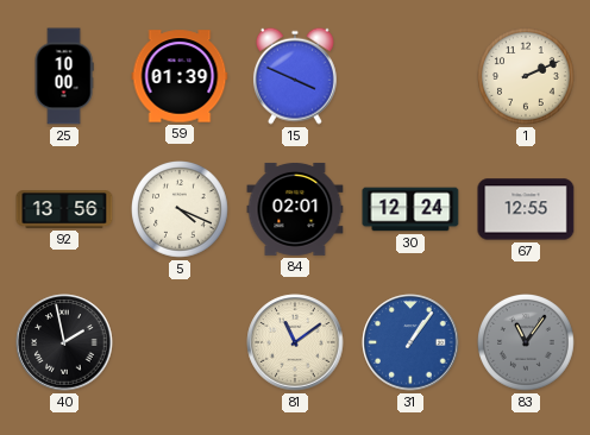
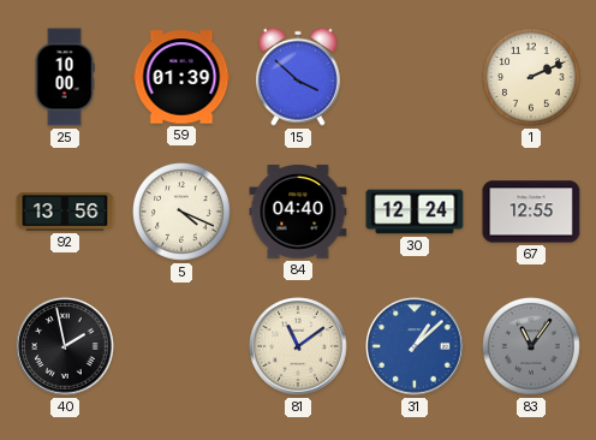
15: 3:49 -> 3:52 (298, 77)
84: 02:01 -> 04:40 (298, 212)
31: 1:06 -> 1:08 (415, 346)
